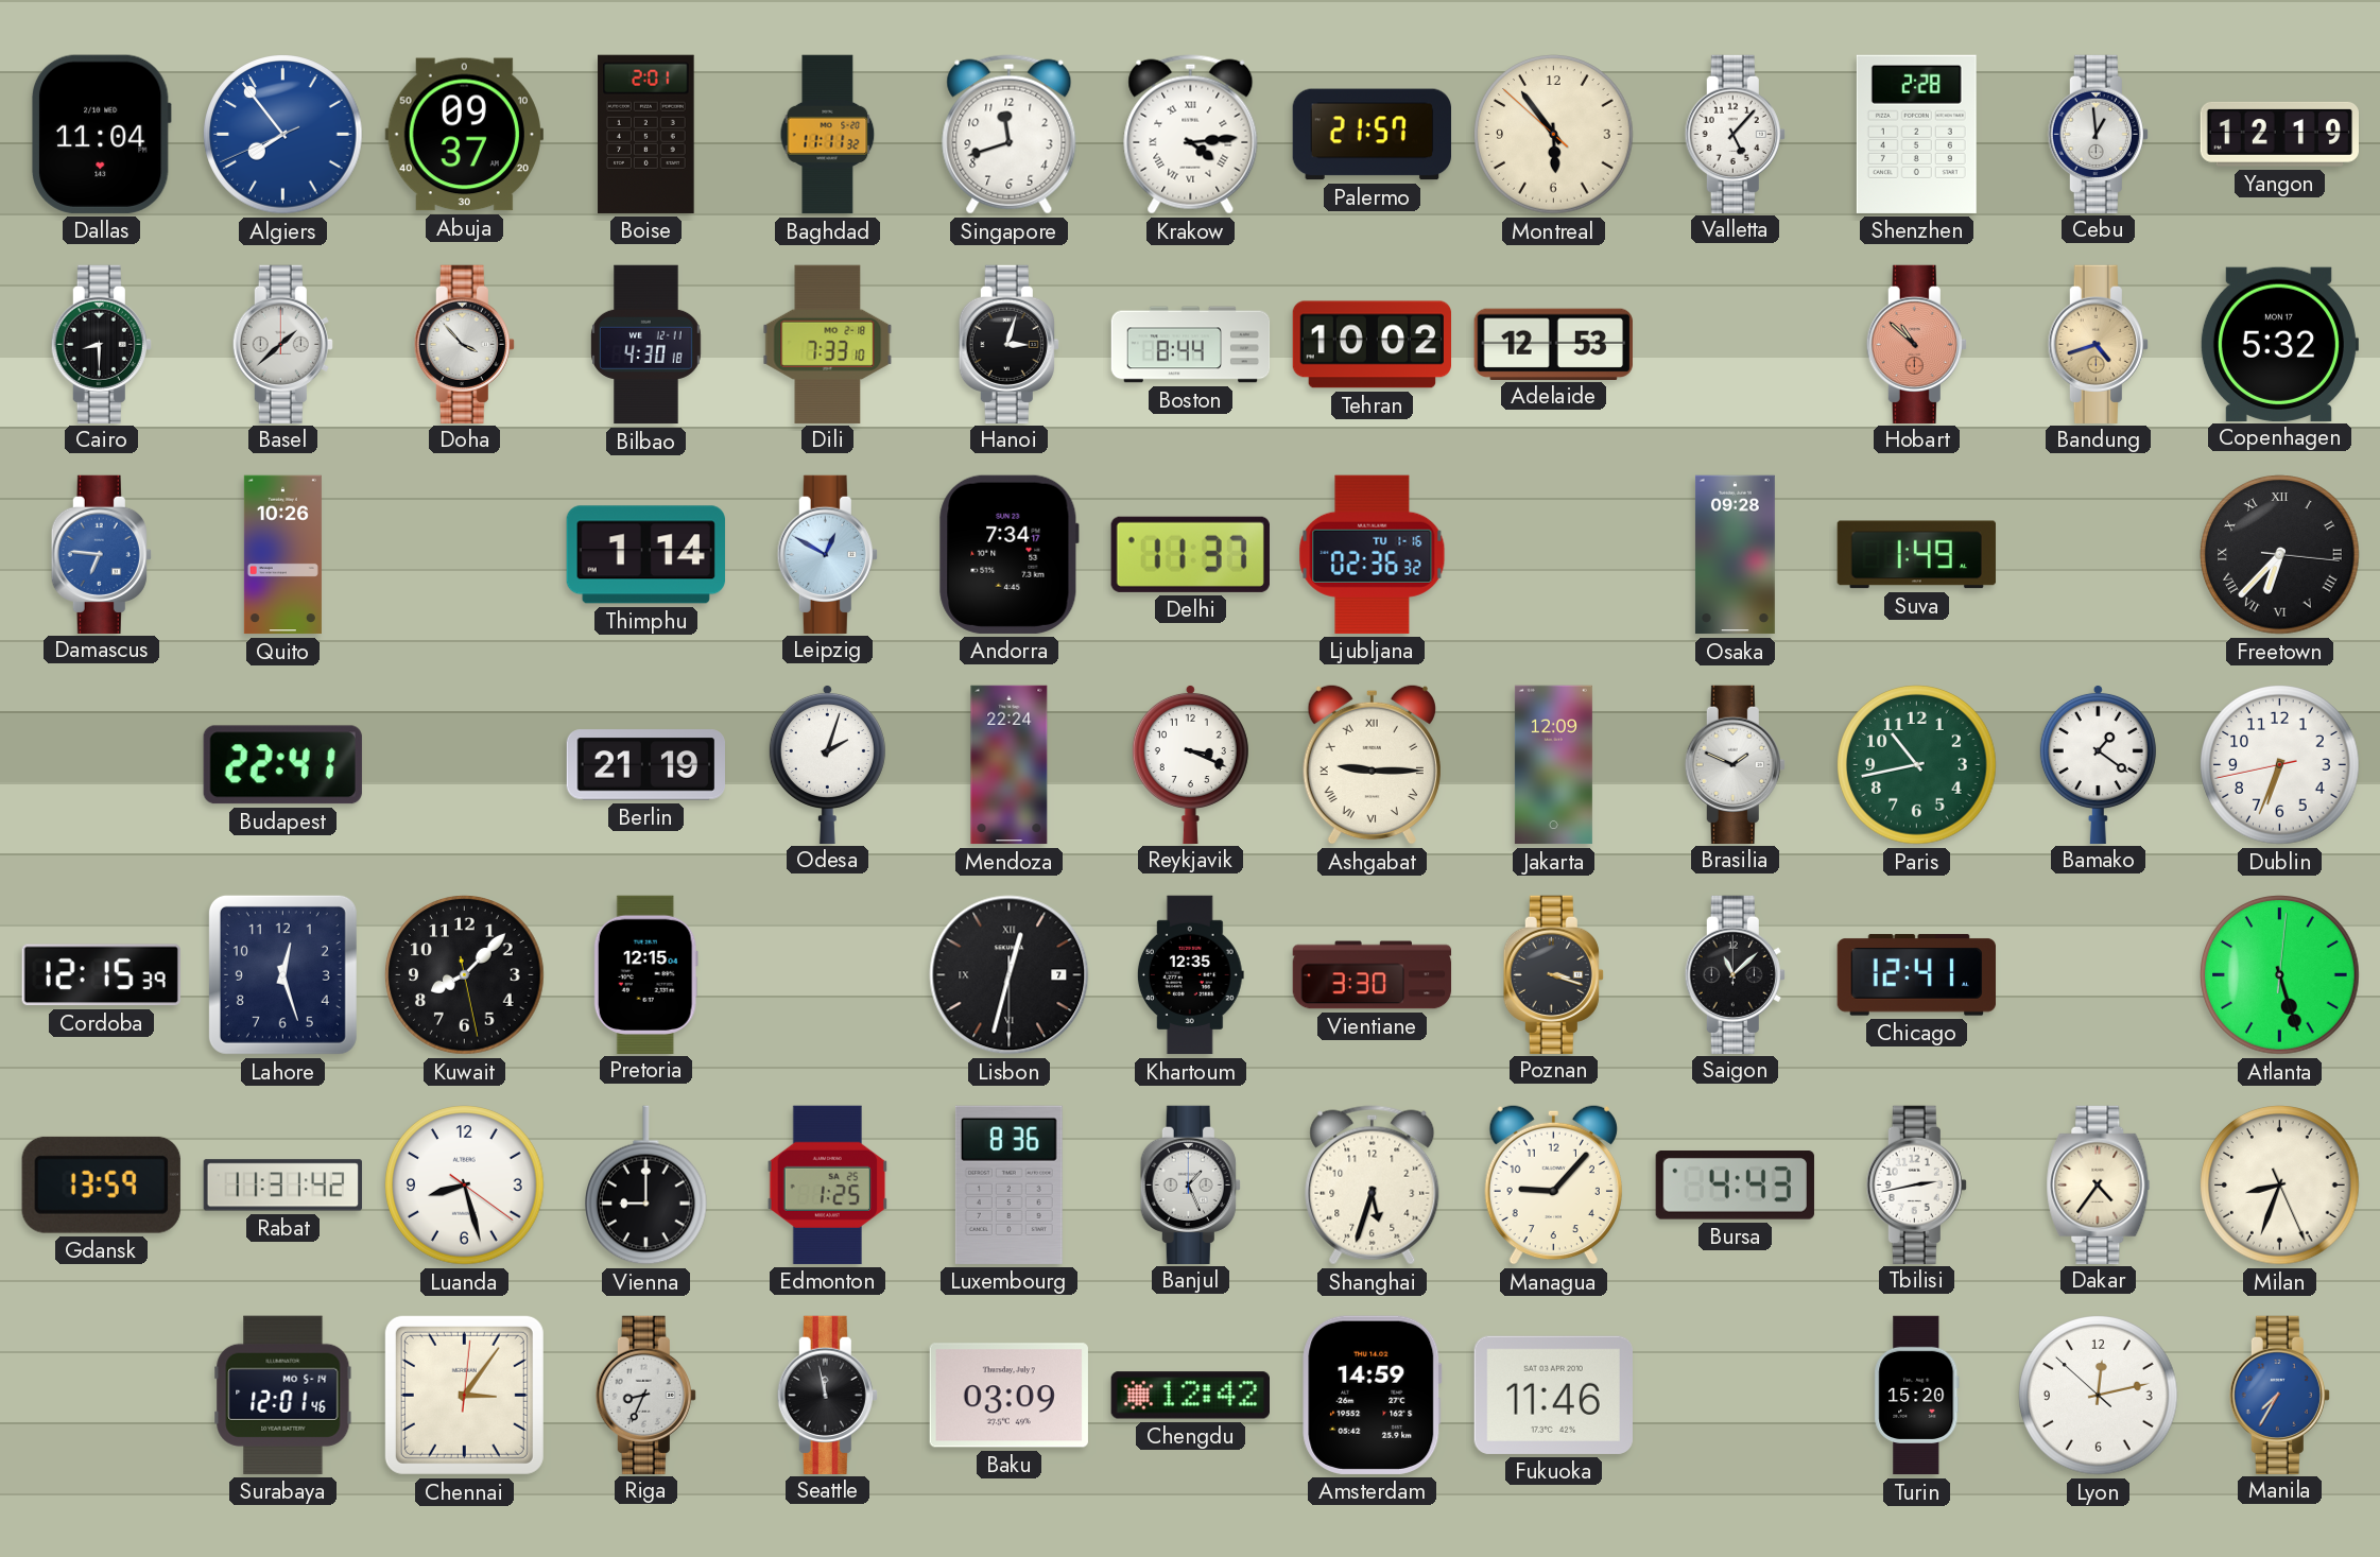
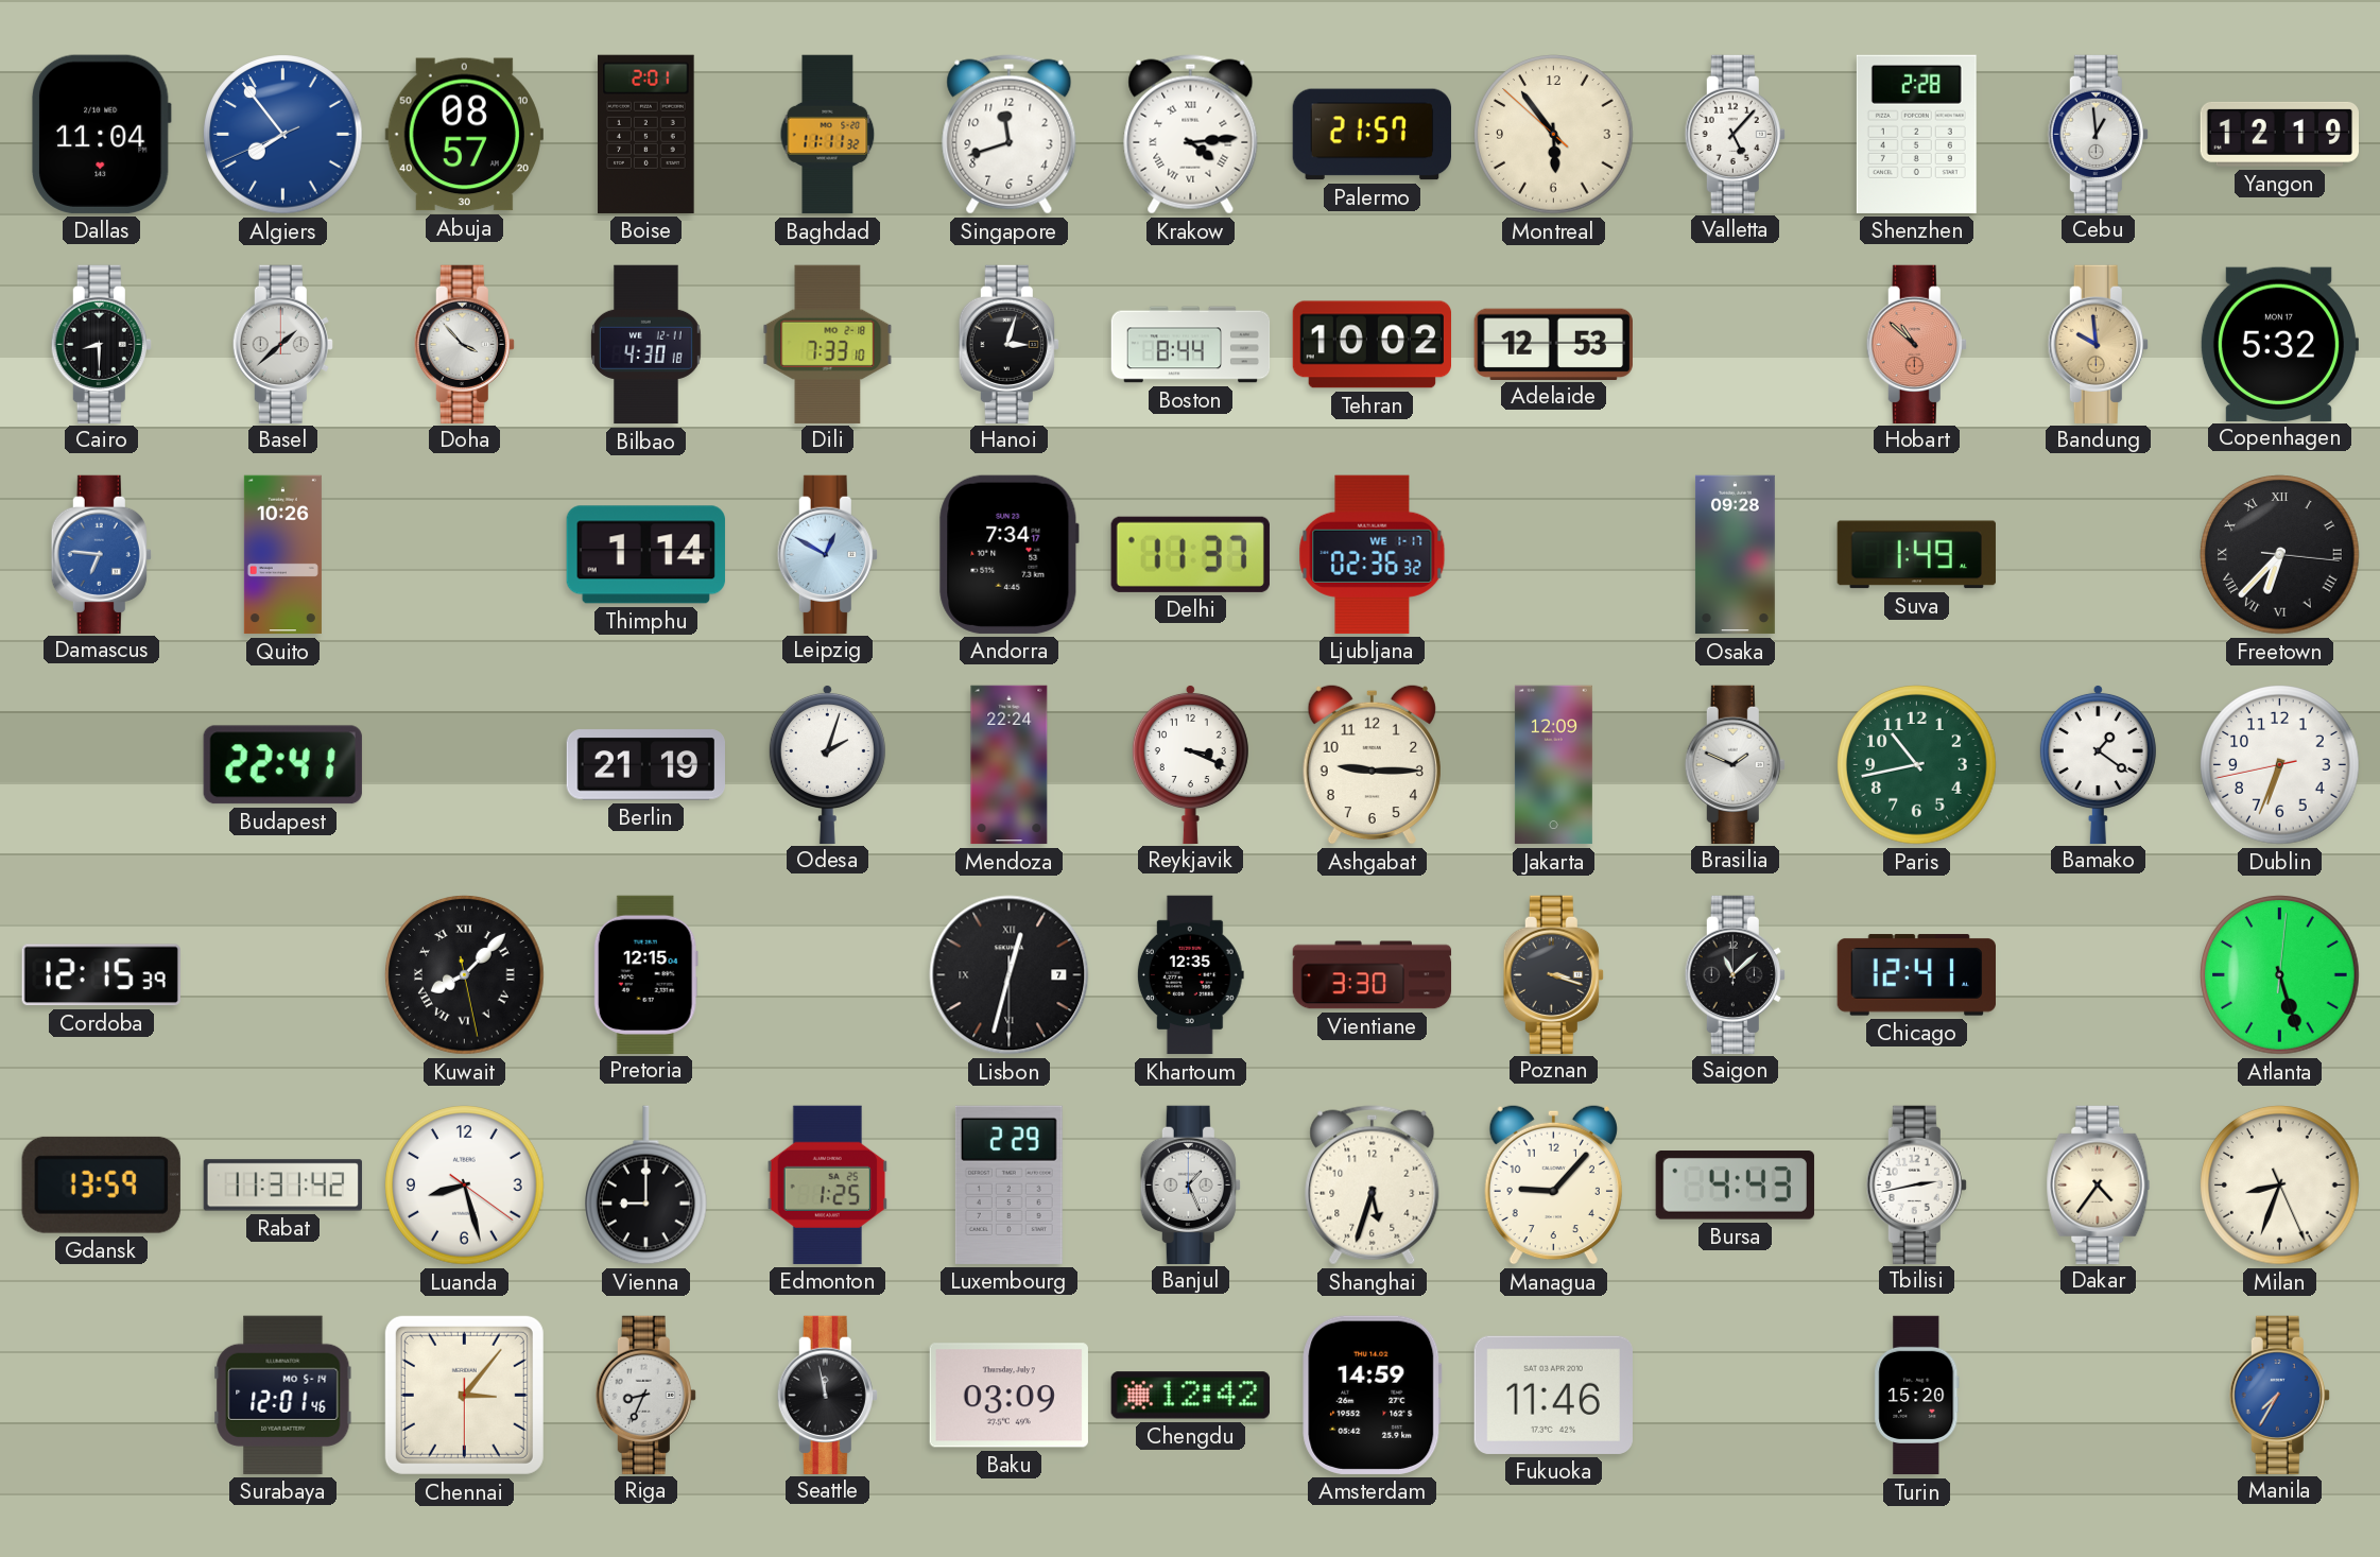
Abuja: 09:37 -> 08:57 (464, 135)
Bandung: 4:42 -> 9:59 (2098, 344)
Ljubljana date: TU 1-16 -> WE 1-17 (1373, 554)
Ashgabat numerals: Roman -> Arabic (1372, 764)
Lahore: 12:27 -> none (282, 974)
Kuwait numerals: Arabic -> Roman (465, 975)
Luxembourg: 8:36 -> 2:29 (1008, 1184)
Chennai: 3:06:01 -> 3:06:30 (464, 1395)
Lyon: 12:12 -> none (2099, 1396)
